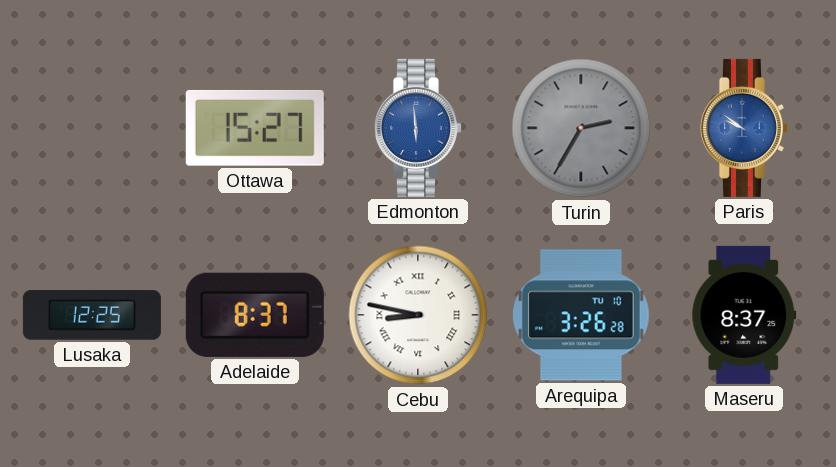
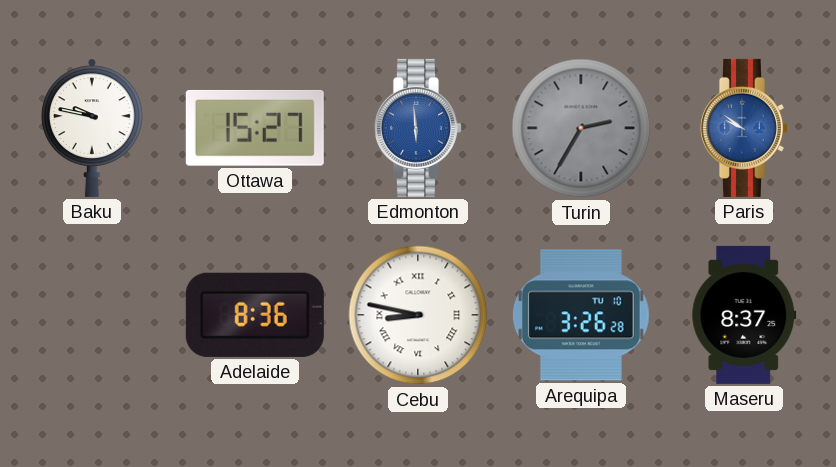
Baku: none -> 9:47 (93, 128)
Lusaka: 12:25 -> none (92, 315)
Adelaide: 8:37 -> 8:36 (255, 315)
